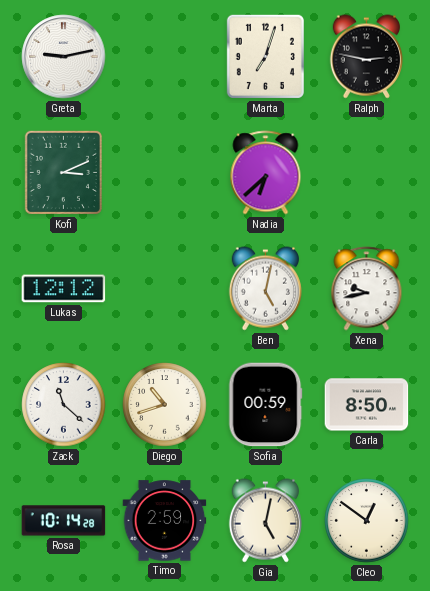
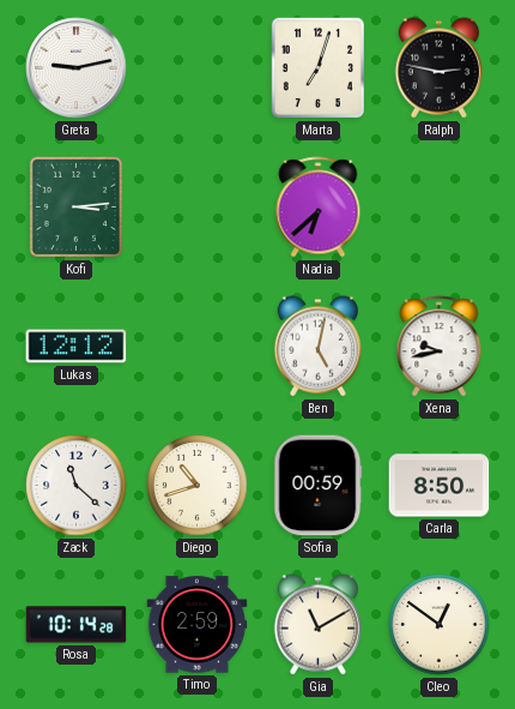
Kofi: 3:11 -> 3:14 (75, 206)
Gia: 5:02 -> 11:10 (317, 625)
